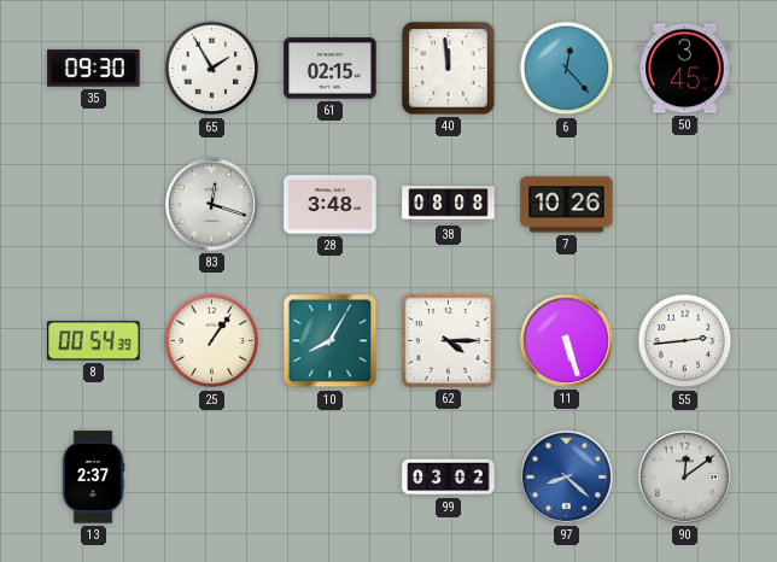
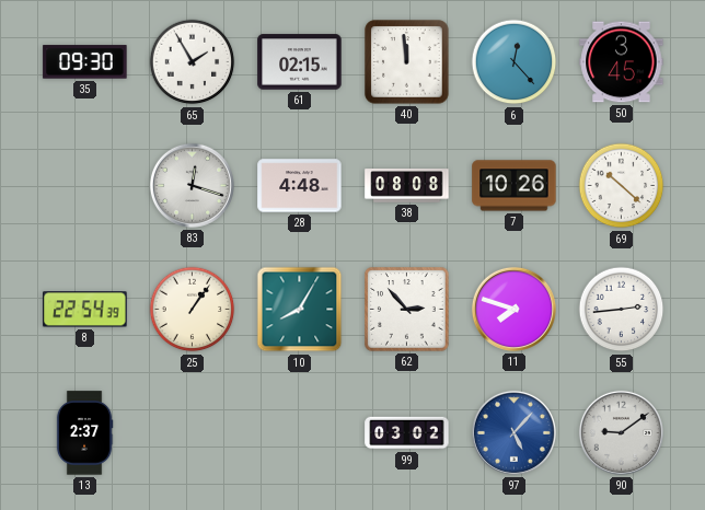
28: 3:48 -> 4:48 (300, 186)
69: none -> 10:22 (622, 186)
8: 00:54 -> 22:54 (85, 310)
62: 4:15 -> 2:53 (407, 310)
11: 5:27 -> 7:48 (513, 309)
97: 8:22 -> 5:07 (513, 432)
90: 12:09 -> 9:09 (621, 432)
